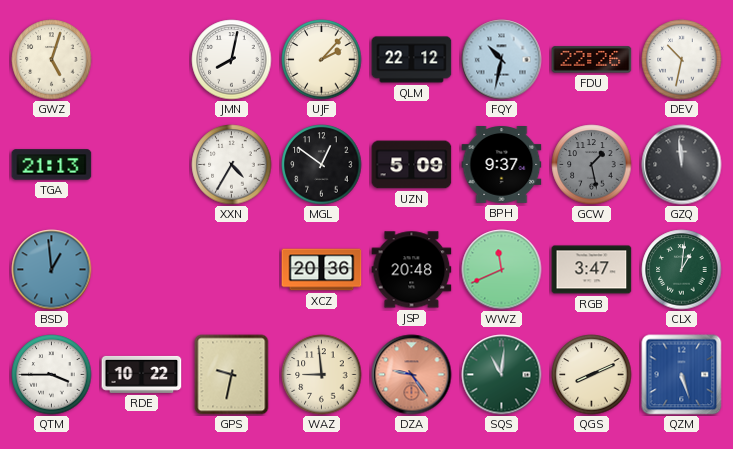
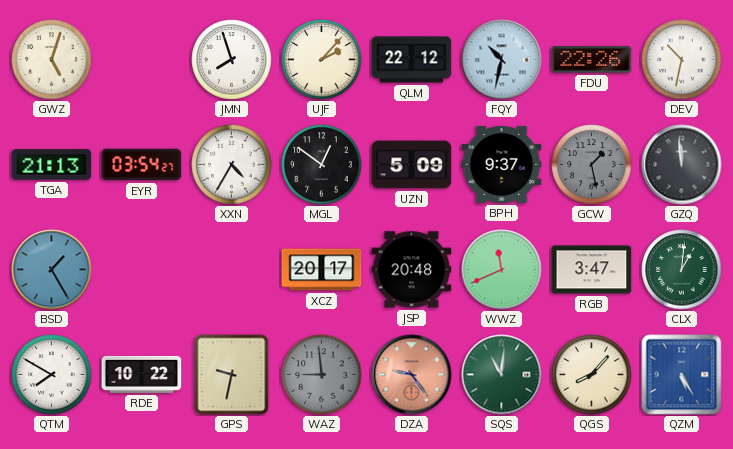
JMN: 8:02 -> 7:57 (232, 60)
EYR: none -> 03:54 (142, 165)
BSD: 12:59 -> 1:25 (52, 270)
XCZ: 20:36 -> 20:17 (322, 270)
QTM: 3:45 -> 7:50 (52, 375)
WAZ dial: cream -> grey (322, 375)
QGS: 8:11 -> 8:07 (592, 375)
QZM: 5:27 -> 5:25 (682, 375)
